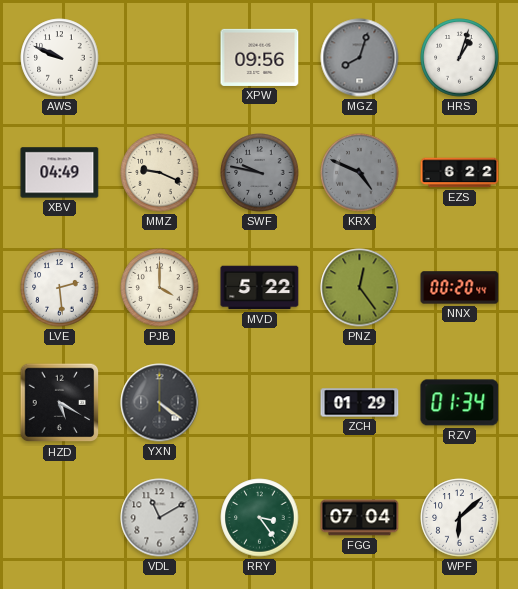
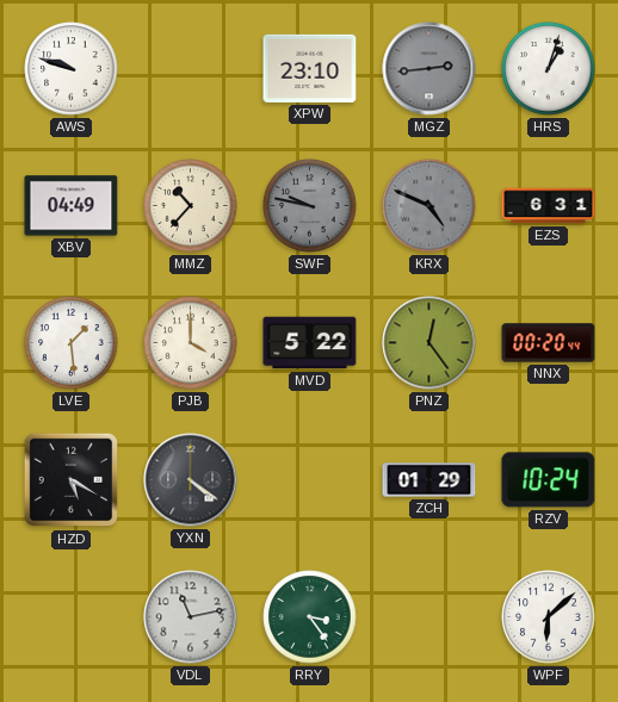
AWS: 9:49 -> 9:48 (72, 69)
XPW: 09:56 -> 23:10 (310, 68)
MGZ: 8:03 -> 2:44 (429, 69)
MMZ: 9:19 -> 10:37 (191, 206)
EZS: 6:22 -> 6:31 (549, 206)
LVE: 2:29 -> 1:29 (72, 343)
RZV: 01:34 -> 10:24 (549, 480)
VDL: 11:10 -> 11:13 (191, 617)
FGG: 07:04 -> none (360, 518)
